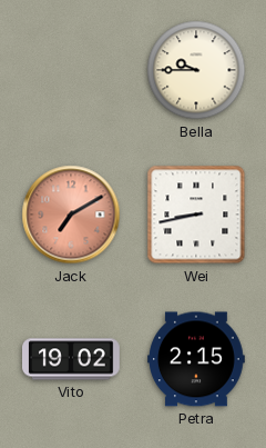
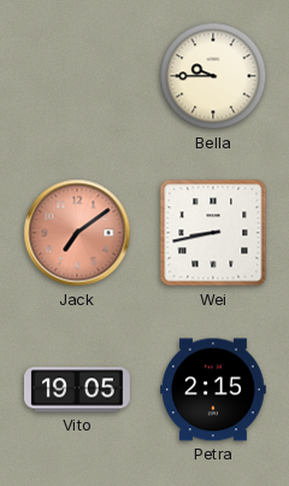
Jack: 7:10 -> 7:09 (77, 233)
Vito: 19:02 -> 19:05 (78, 390)
